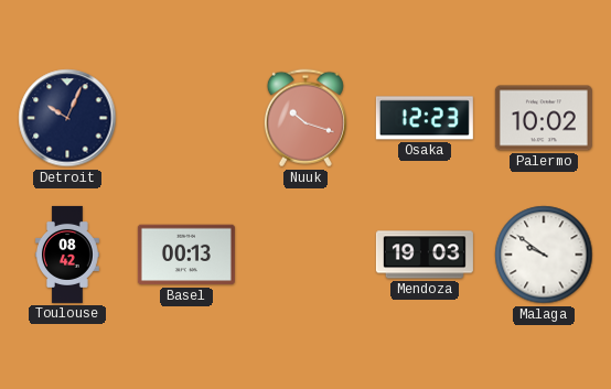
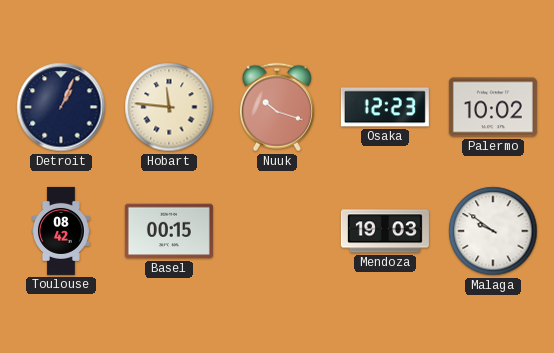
Detroit: 10:04 -> 1:04 (61, 107)
Hobart: none -> 11:46 (169, 107)
Basel: 00:13 -> 00:15 (169, 231)
